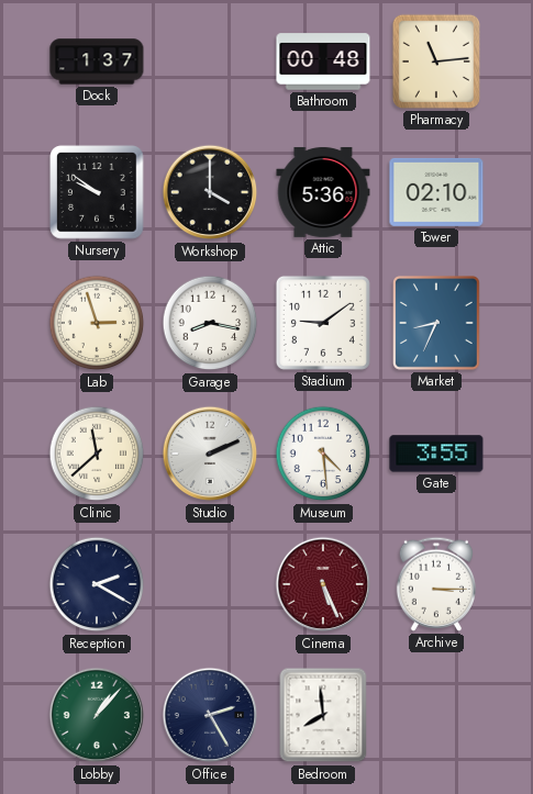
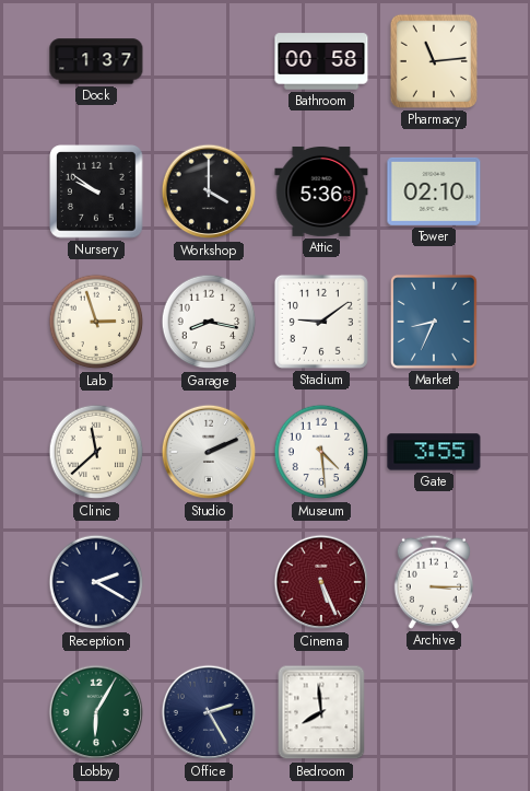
Bathroom: 00:48 -> 00:58 (321, 61)
Lobby: 1:07 -> 6:05 (96, 712)
